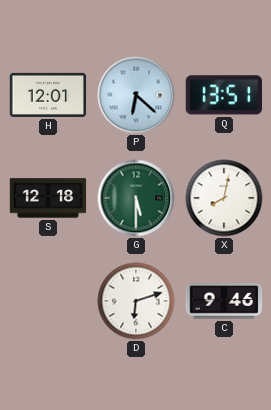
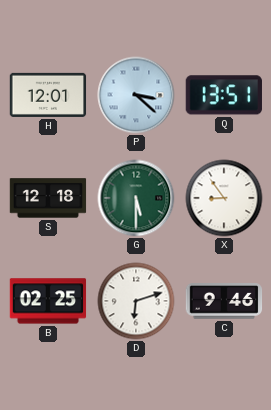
P: 6:22 -> 3:22 (136, 95)
X: 8:02 -> 8:54 (224, 198)
B: none -> 02:25 (48, 301)
